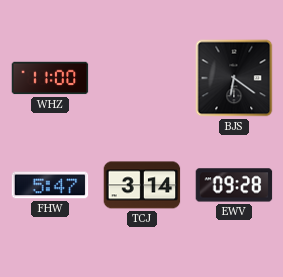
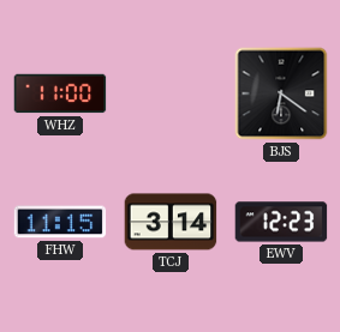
FHW: 5:47 -> 11:15 (60, 222)
EWV: 09:28 -> 12:23 (281, 222)
